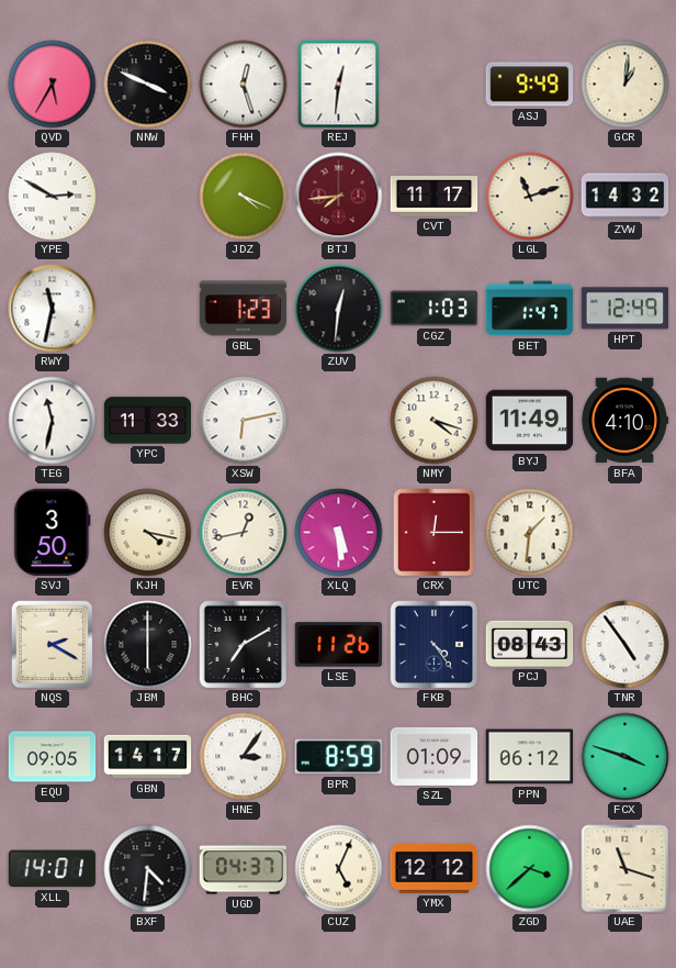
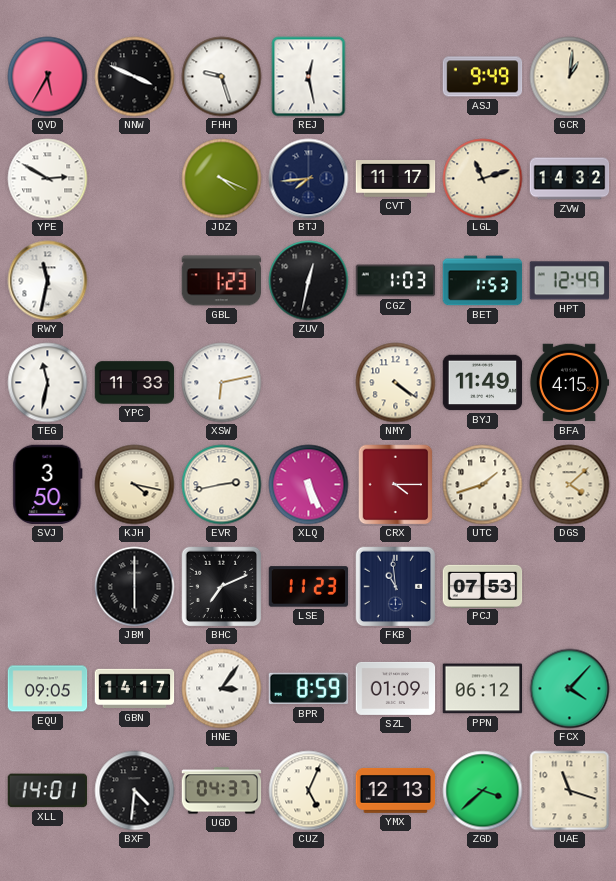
FHH: 12:27 -> 9:27 (222, 77)
REJ: 12:31 -> 12:28 (309, 77)
BTJ dial: burgundy -> navy (309, 179)
ZUV: 12:31 -> 12:32 (309, 281)
BET: 1:47 -> 1:53 (483, 281)
NMY: 4:18 -> 4:21 (396, 383)
BFA: 4:10 -> 4:15 (569, 383)
EVR: 12:43 -> 2:43 (222, 485)
XLQ: 5:29 -> 5:26 (309, 485)
CRX: 12:15 -> 4:15 (396, 485)
UTC: 1:31 -> 1:42 (483, 485)
DGS: none -> 4:08 (570, 485)
NQS: 2:20 -> none (53, 645)
BHC: 7:10 -> 7:11 (222, 587)
LSE: 11:26 -> 11:23 (309, 587)
FKB: 4:24 -> 10:59 (396, 587)
PCJ: 08:43 -> 07:53 (483, 586)
TNR: 4:54 -> none (626, 645)
FCX: 3:48 -> 4:07 (570, 689)
YMX: 12:12 -> 12:13 (396, 791)
